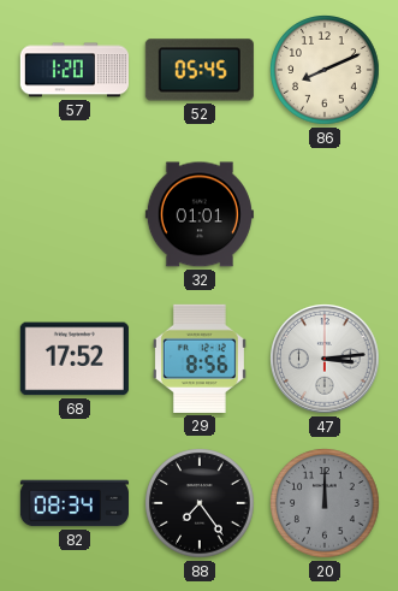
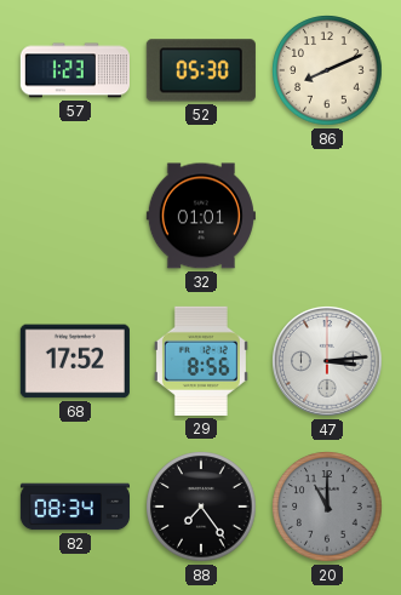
57: 1:20 -> 1:23 (75, 70)
52: 05:45 -> 05:30 (201, 70)
20: 12:00 -> 11:00 (327, 507)
